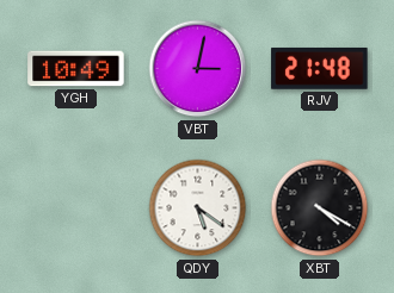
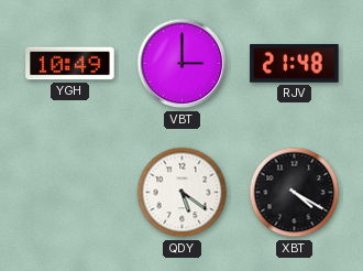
VBT: 3:02 -> 3:00 (183, 64)
